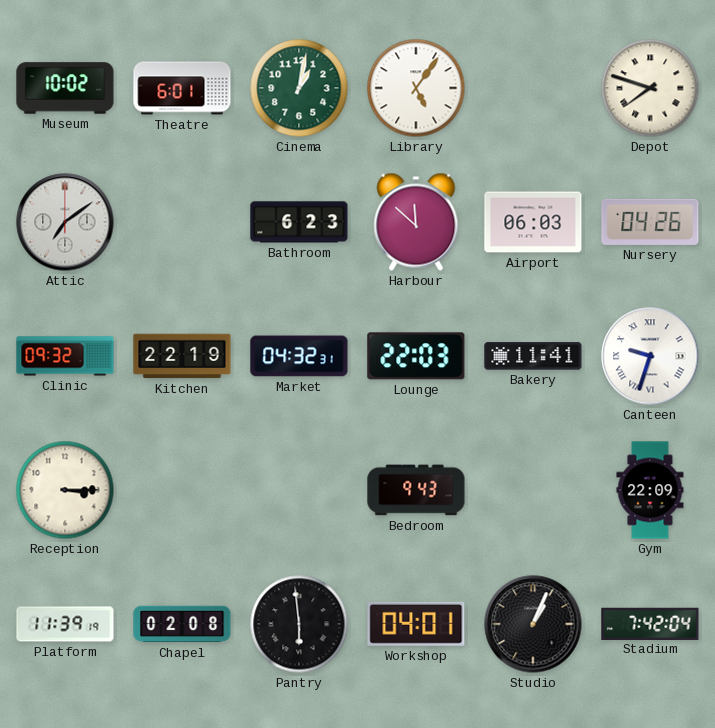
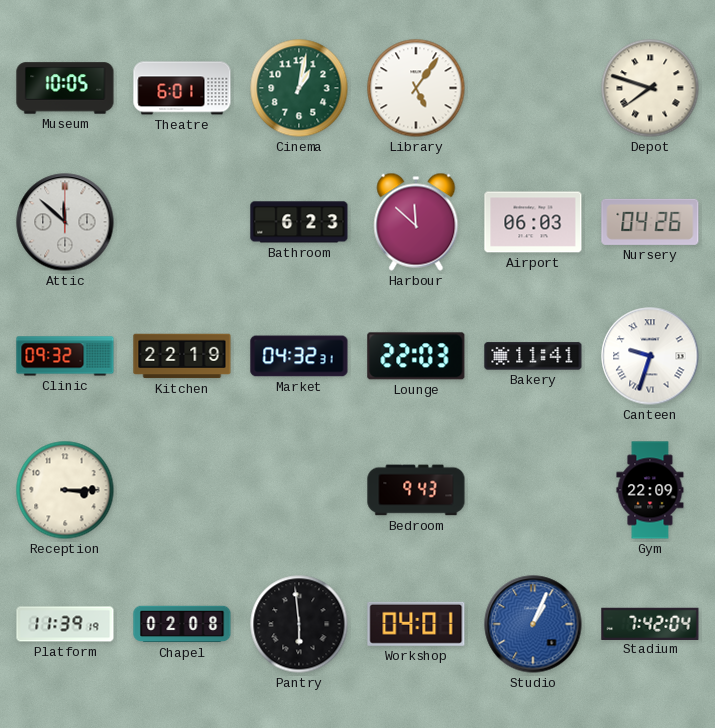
Museum: 10:02 -> 10:05 (65, 88)
Attic: 7:09 -> 11:52 (65, 222)
Studio dial: black -> blue (533, 624)
